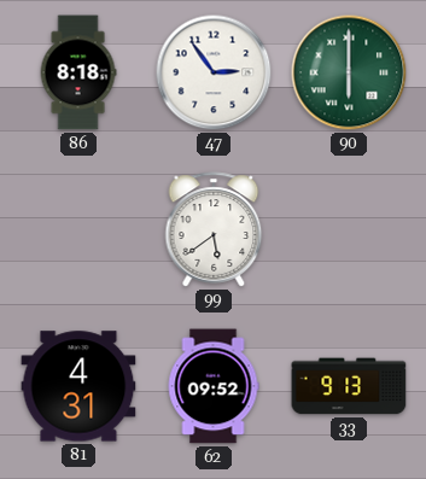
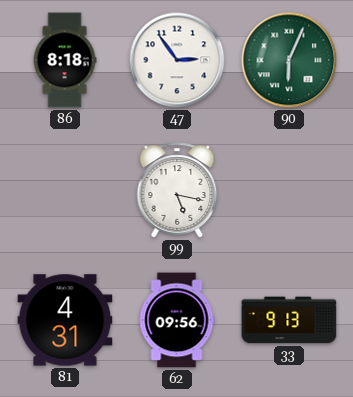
90: 6:00 -> 6:04 (289, 60)
99: 5:39 -> 5:17 (177, 190)
62: 09:52 -> 09:56 (177, 320)
